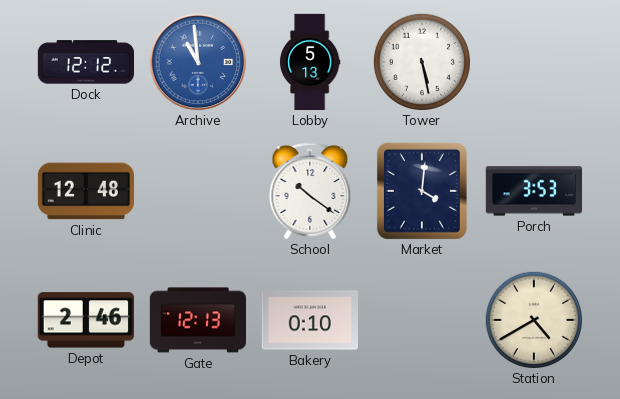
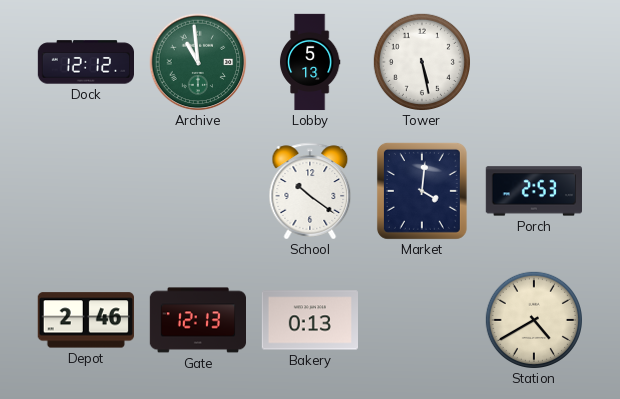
Archive dial: blue -> green (198, 62)
Clinic: 12:48 -> none (85, 191)
Porch: 3:53 -> 2:53 (533, 191)
Bakery: 0:10 -> 0:13 (309, 320)
